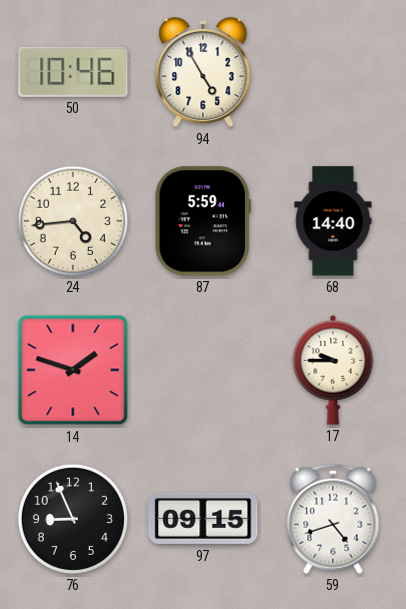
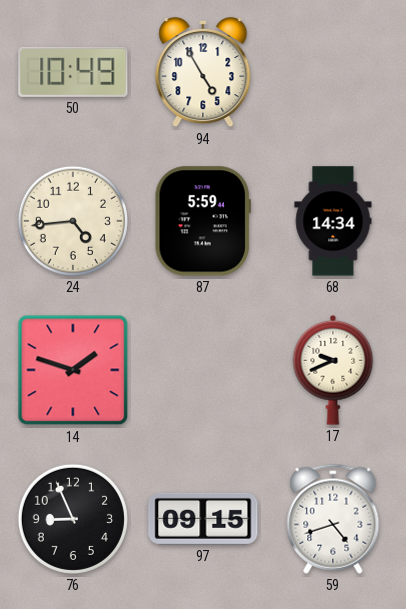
50: 10:46 -> 10:49 (73, 72)
68: 14:40 -> 14:34 (333, 221)
17: 9:45 -> 9:41 (333, 370)
